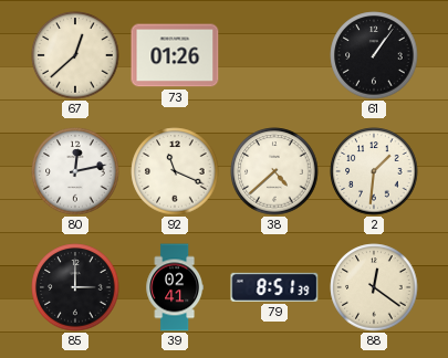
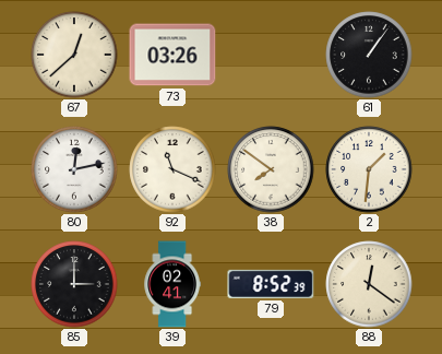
73: 01:26 -> 03:26 (172, 55)
38: 4:38 -> 7:51 (271, 169)
79: 8:51 -> 8:52 (271, 284)
